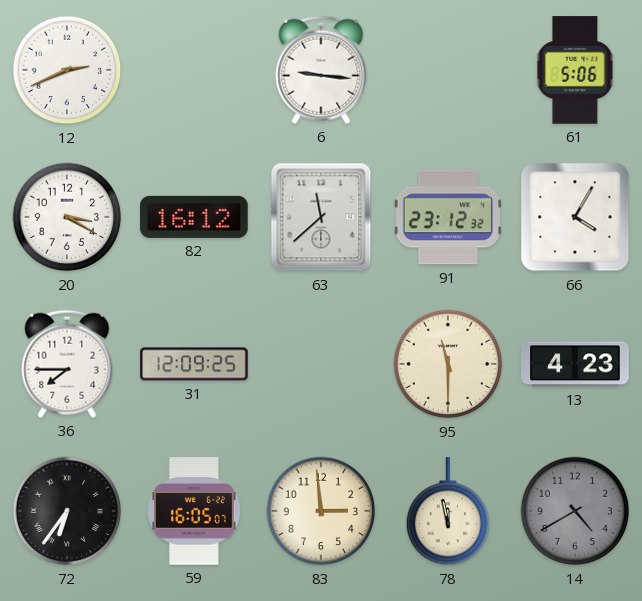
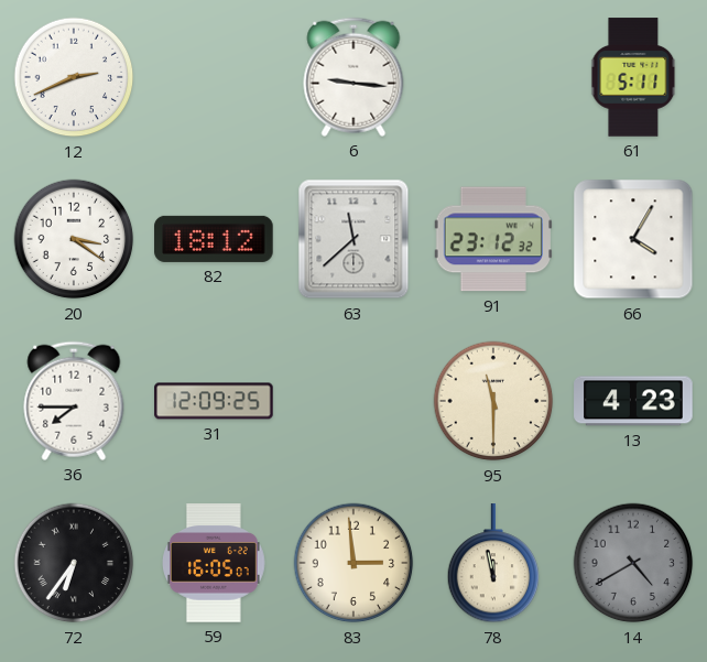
61: 5:06 -> 5:11 (633, 77)
20: 3:20 -> 3:21 (74, 239)
82: 16:12 -> 18:12 (214, 239)
